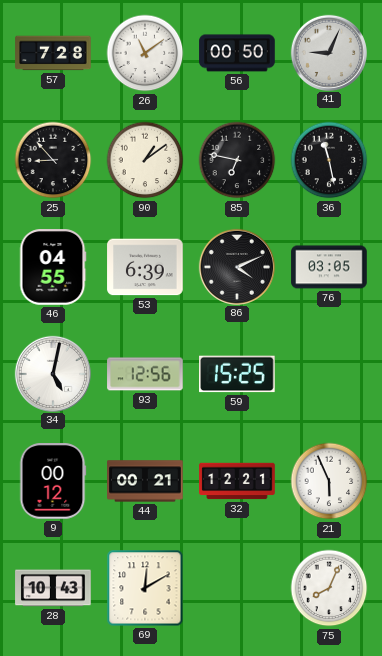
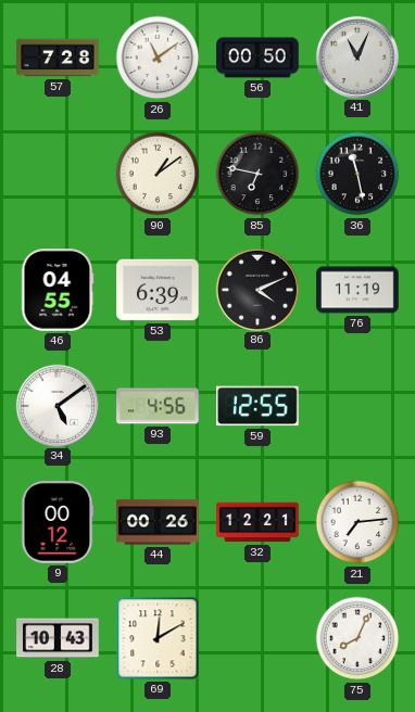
41: 9:04 -> 11:04 (356, 56)
25: 8:53 -> none (53, 160)
76: 03:05 -> 11:19 (357, 290)
34: 5:02 -> 5:09 (56, 405)
93: 12:56 -> 4:56 (158, 406)
59: 15:25 -> 12:55 (259, 406)
44: 00:21 -> 00:26 (158, 522)
21: 5:56 -> 7:14 (357, 522)
